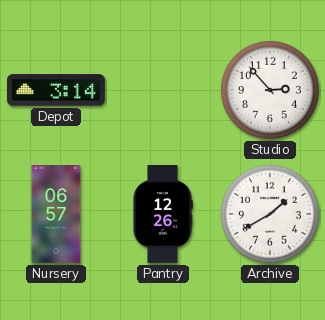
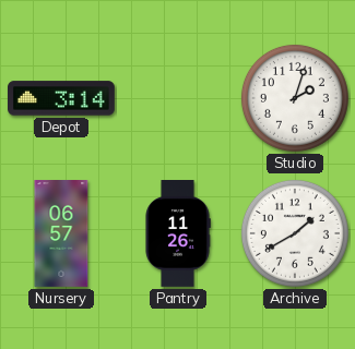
Studio: 2:53 -> 2:03 (295, 98)
Pantry: 12:26 -> 11:26 (178, 234)
